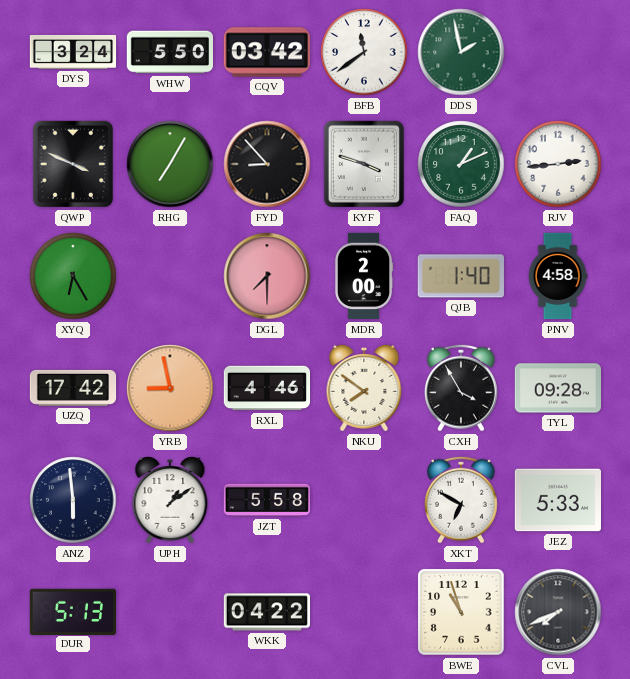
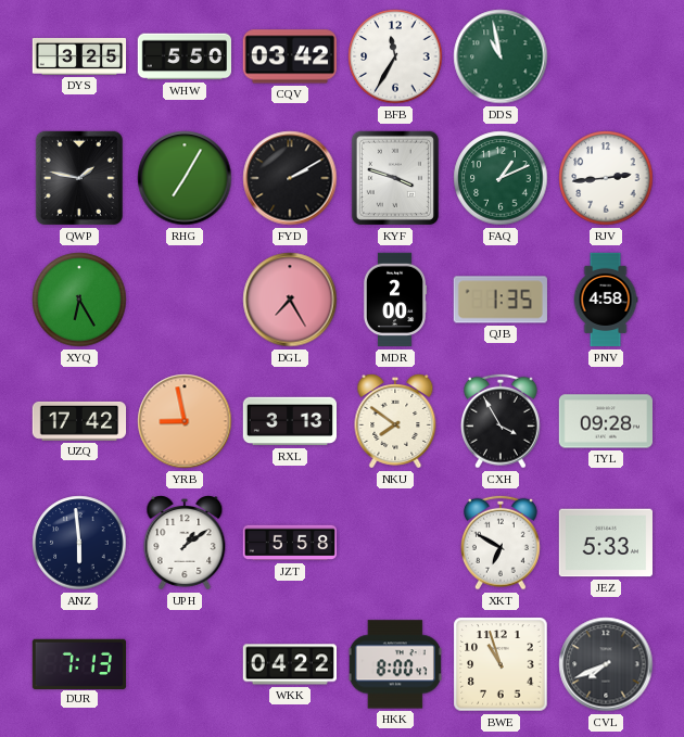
DYS: 3:24 -> 3:25 (79, 56)
BFB: 11:39 -> 11:35 (395, 56)
DDS: 1:58 -> 10:58 (501, 56)
QWP: 3:49 -> 1:47 (79, 178)
FYD: 8:53 -> 2:10 (290, 178)
DGL: 7:30 -> 7:25 (290, 300)
QJB: 1:40 -> 1:35 (501, 300)
RXL: 4:46 -> 3:13 (290, 421)
DUR: 5:13 -> 7:13 (78, 663)
HKK: none -> 8:00 (395, 664)
